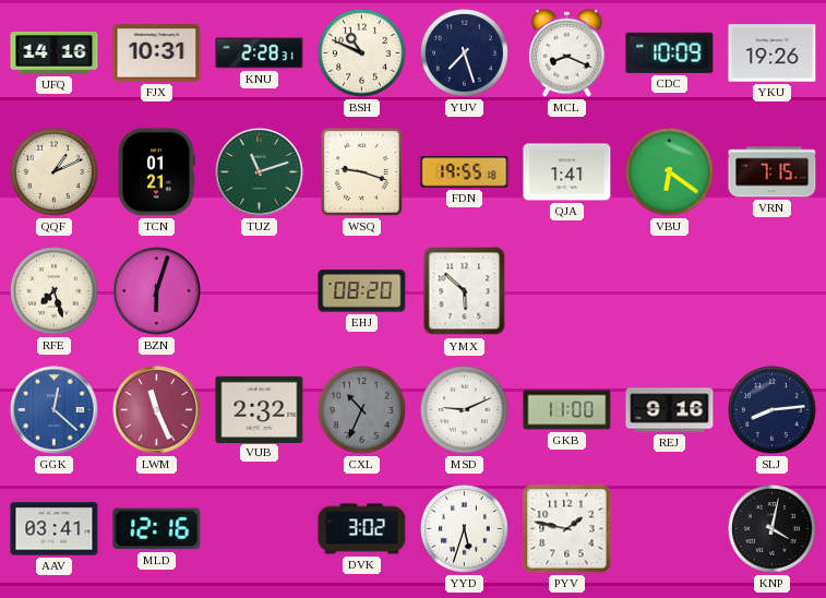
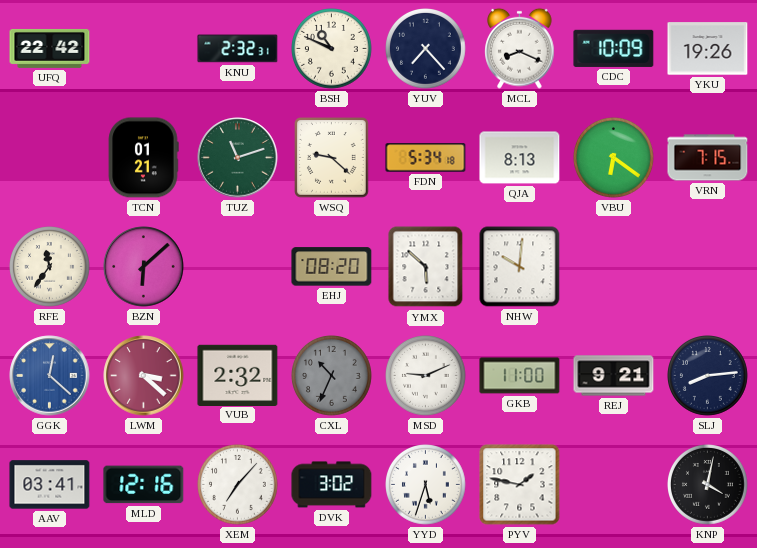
UFQ: 14:16 -> 22:42 (50, 48)
FJX: 10:31 -> none (157, 53)
KNU: 2:28 -> 2:32 (238, 49)
YUV: 7:27 -> 7:23 (426, 49)
QQF: 1:11 -> none (55, 172)
WSQ: 9:18 -> 9:22 (332, 158)
FDN: 19:55 -> 5:34 (426, 158)
QJA: 1:41 -> 8:13 (520, 158)
RFE: 7:27 -> 11:36 (50, 267)
BZN: 6:03 -> 6:08 (144, 267)
NHW: none -> 10:01 (520, 267)
LWM: 11:26 -> 3:22 (144, 376)
REJ: 9:16 -> 9:21 (614, 376)
XEM: none -> 7:07 (238, 485)
